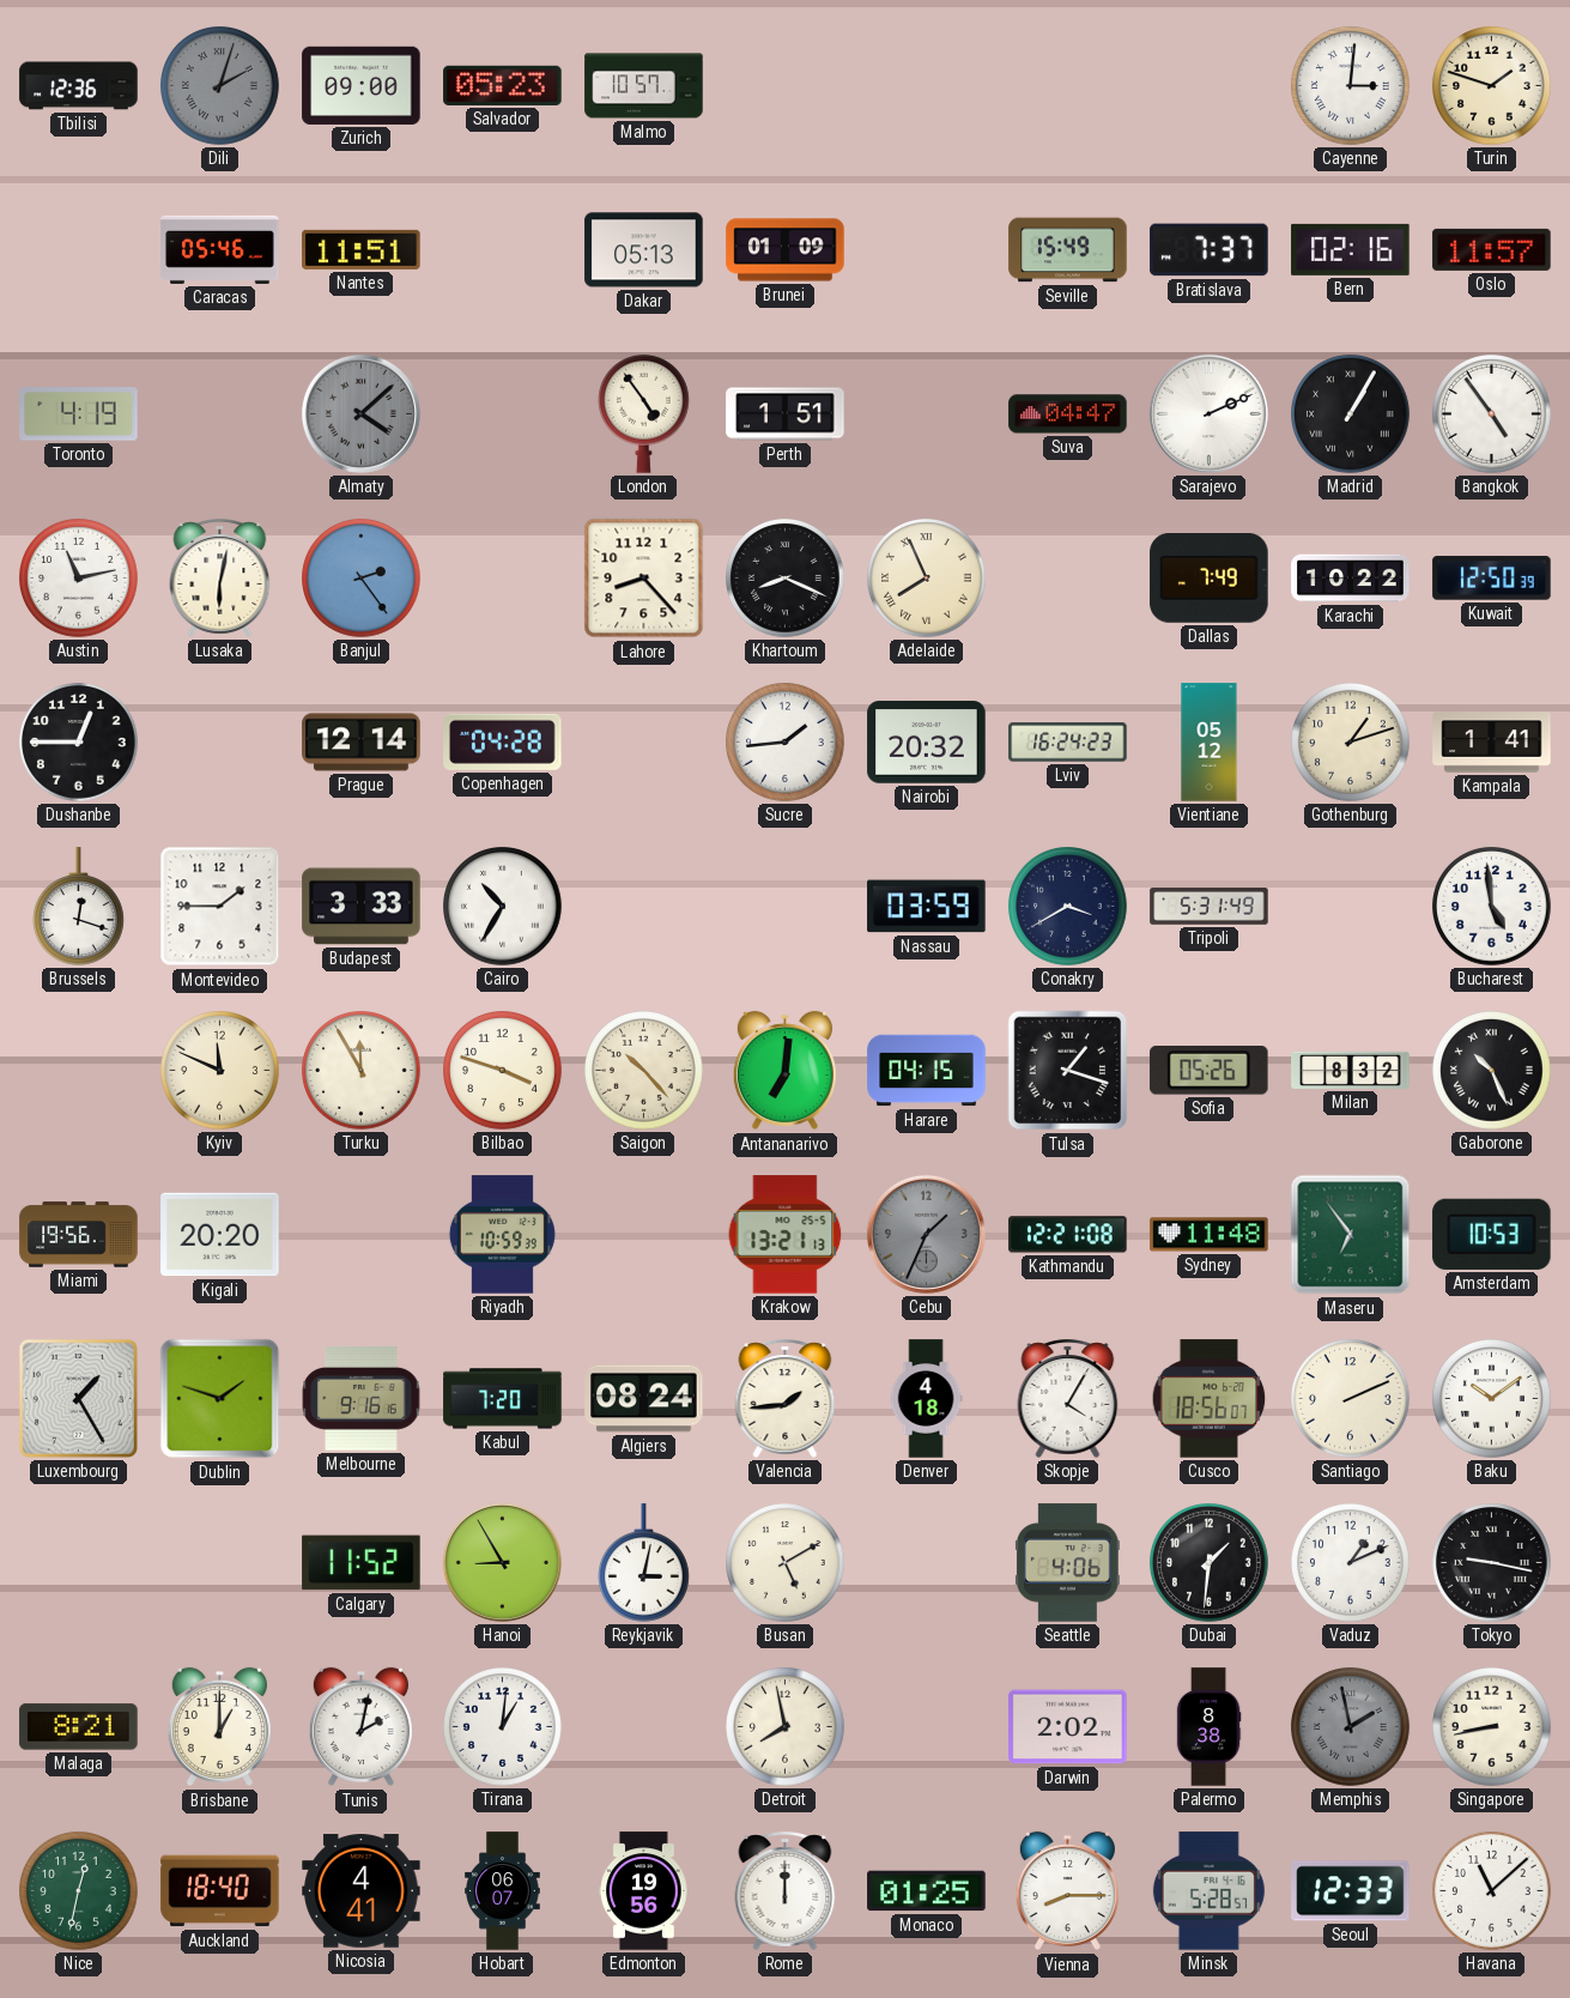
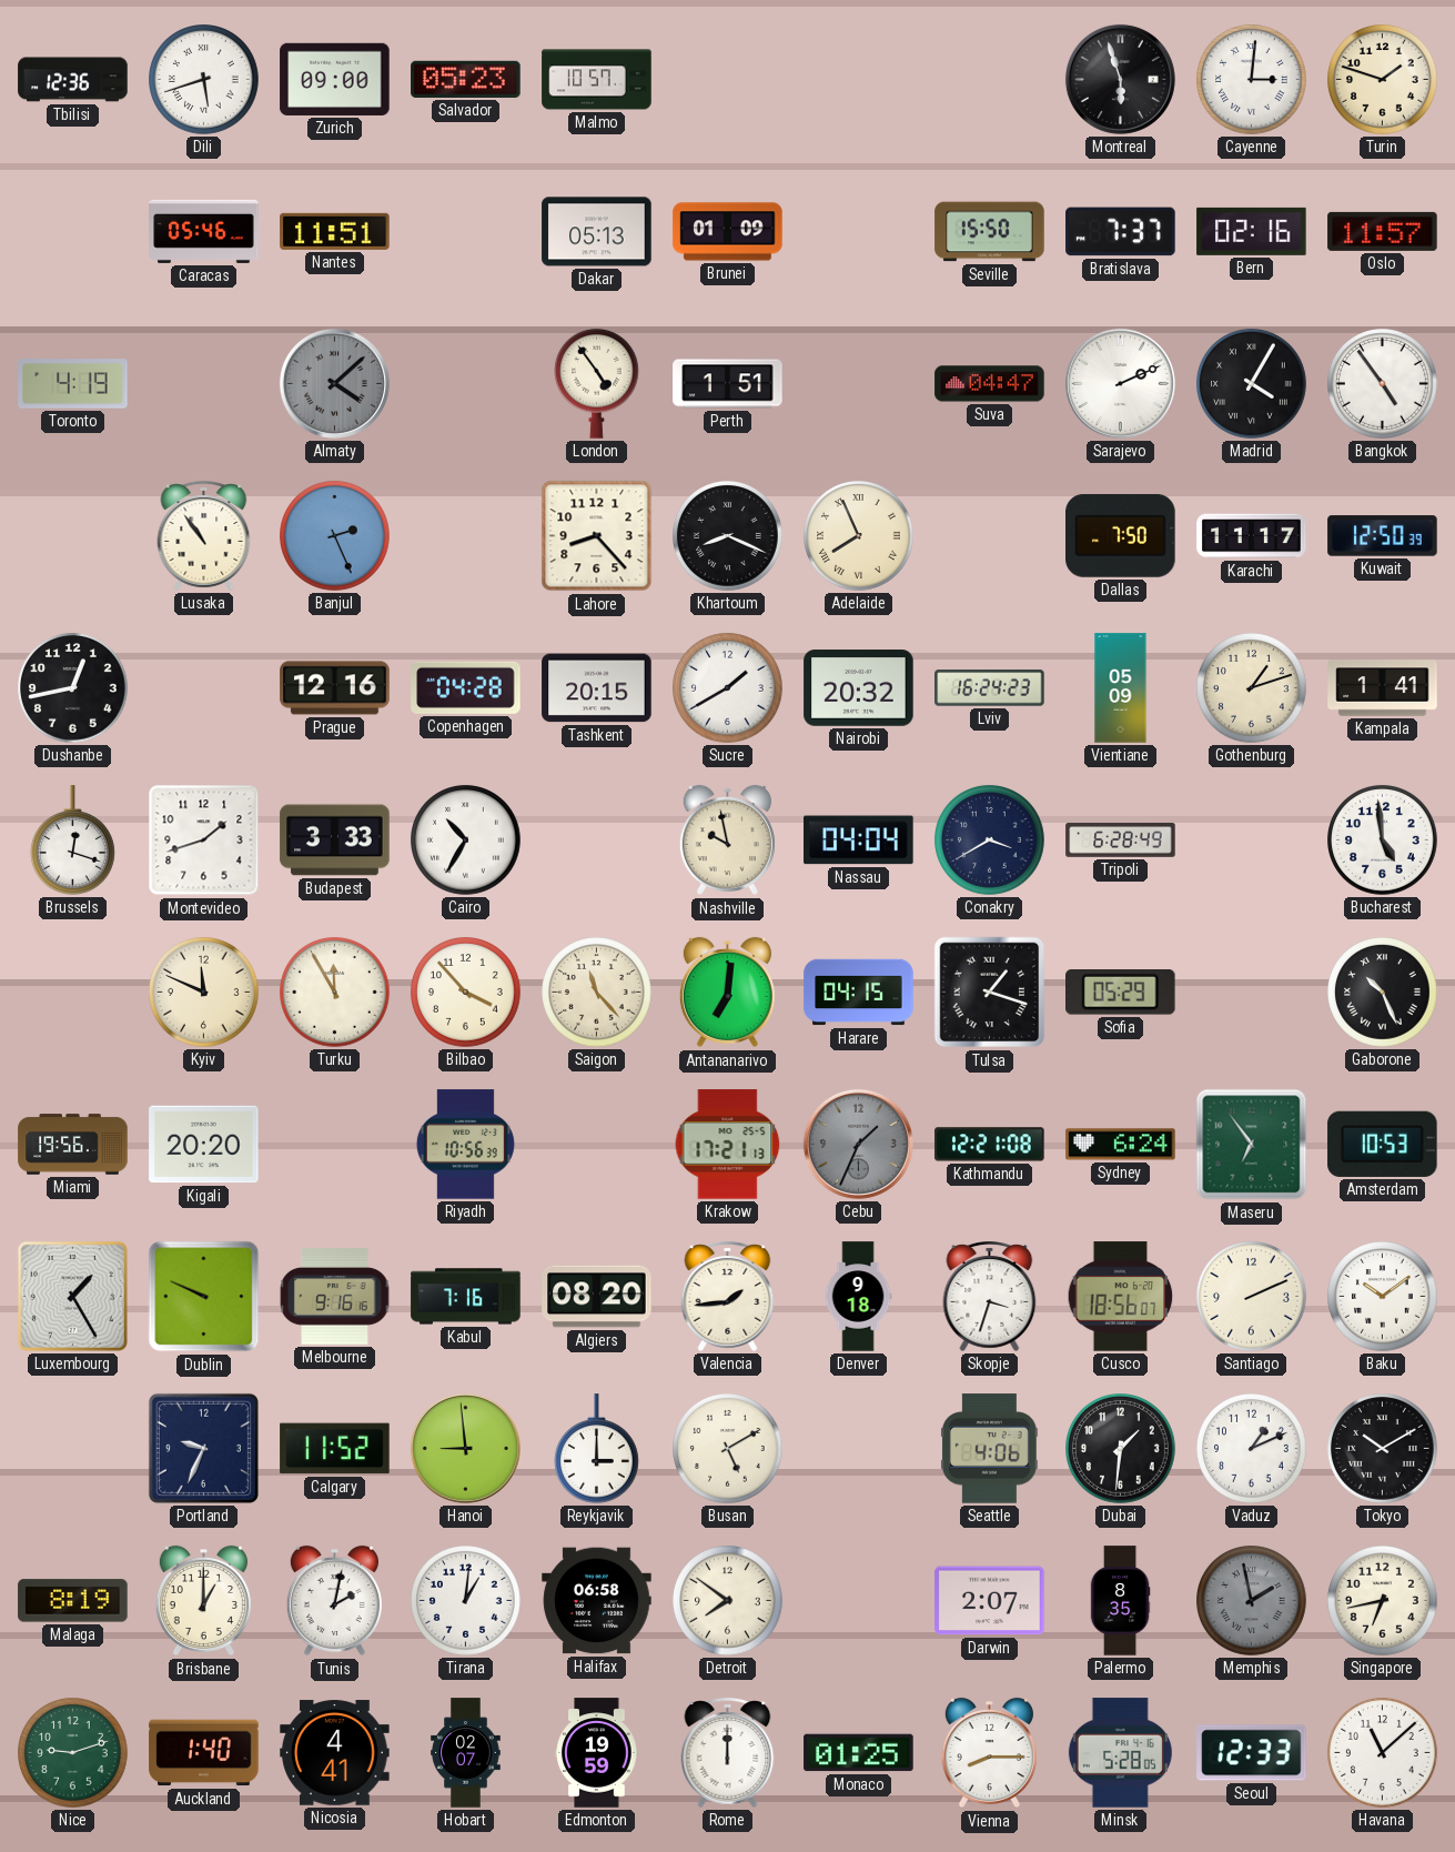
Dili: 2:03 -> 5:42 (204, 80)
Dili dial: grey -> white (204, 80)
Montreal: none -> 5:57 (1120, 79)
Seville: 15:49 -> 15:50 (990, 232)
Madrid: 1:05 -> 4:05 (1252, 384)
Austin: 11:13 -> none (79, 579)
Lusaka: 6:02 -> 10:54 (204, 535)
Banjul: 2:24 -> 2:26 (335, 536)
Dallas: 7:49 -> 7:50 (1121, 536)
Karachi: 10:22 -> 11:17 (1252, 536)
Dushanbe: 12:45 -> 12:43 (73, 688)
Prague: 12:14 -> 12:16 (335, 688)
Tashkent: none -> 20:15 (597, 688)
Sucre: 1:44 -> 1:40 (728, 688)
Vientiane: 05:12 -> 05:09 (1121, 688)
Montevideo: 1:45 -> 1:42 (204, 841)
Nashville: none -> 9:58 (727, 841)
Nassau: 03:59 -> 04:04 (859, 841)
Tripoli: 5:31 -> 6:28 (1121, 841)
Bilbao: 3:48 -> 3:53 (466, 993)
Saigon: 10:23 -> 11:23 (597, 993)
Sofia: 05:26 -> 05:29 (1121, 993)
Milan: 8:32 -> none (1351, 1070)
Riyadh: 10:59 -> 10:56 (465, 1145)
Krakow: 13:21 -> 17:21 (728, 1145)
Sydney: 11:48 -> 6:24 (1121, 1145)
Dublin: 1:48 -> 9:49 (204, 1297)
Kabul: 7:20 -> 7:16 (466, 1297)
Algiers: 08:24 -> 08:20 (597, 1297)
Denver: 4:18 -> 9:18 (858, 1297)
Skopje: 4:05 -> 3:33 (990, 1296)
Portland: none -> 9:34 (203, 1448)
Hanoi: 8:55 -> 8:59 (465, 1448)
Reykjavik: 3:02 -> 3:00 (597, 1449)
Tokyo: 9:17 -> 10:10 (1383, 1449)
Malaga: 8:21 -> 8:19 (73, 1601)
Halifax: none -> 06:58 (597, 1601)
Detroit: 7:58 -> 7:51 (728, 1601)
Darwin: 2:02 -> 2:07 (990, 1601)
Palermo: 8:38 -> 8:35 (1120, 1601)
Singapore: 8:43 -> 6:43 (1383, 1601)
Nice: 12:32 -> 9:12 (73, 1753)
Auckland: 18:40 -> 1:40 (204, 1753)
Hobart: 06:07 -> 02:07 (466, 1753)
Edmonton: 19:56 -> 19:59 (597, 1753)
Minsk: 5:28:57 -> 5:28:05 (1120, 1753)
